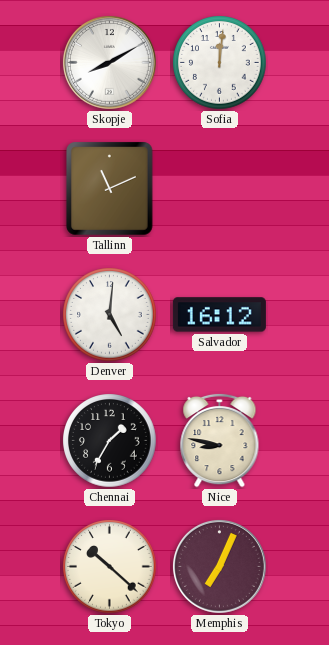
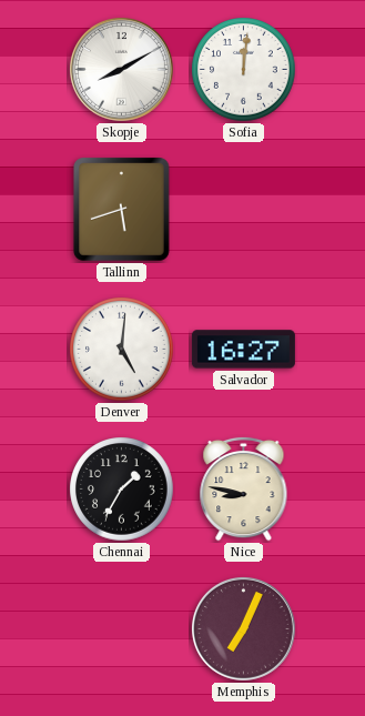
Tallinn: 11:11 -> 5:42 (122, 210)
Salvador: 16:12 -> 16:27 (243, 350)
Tokyo: 10:22 -> none (110, 567)
